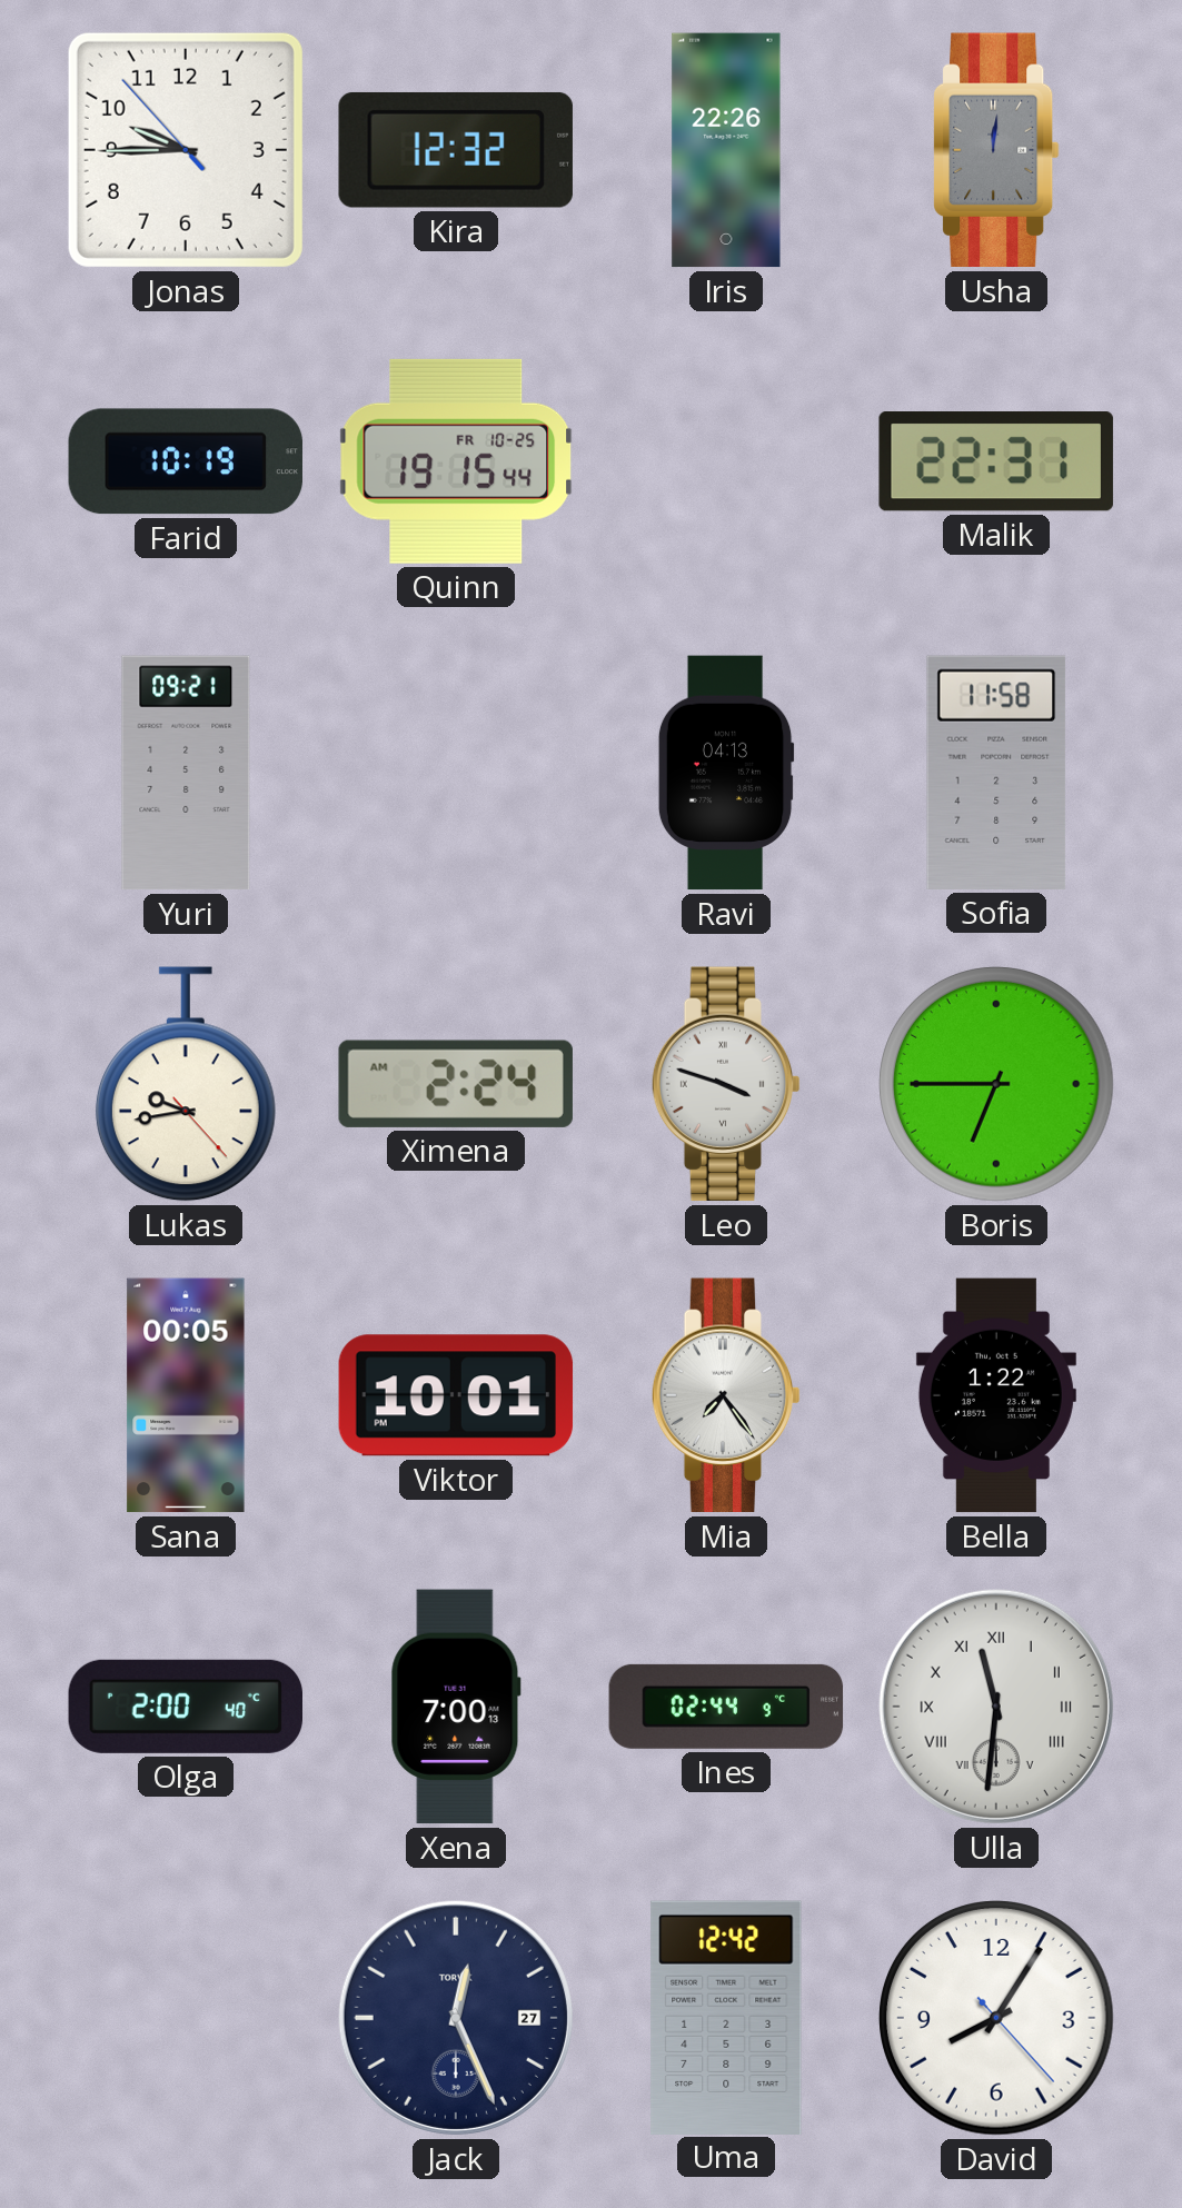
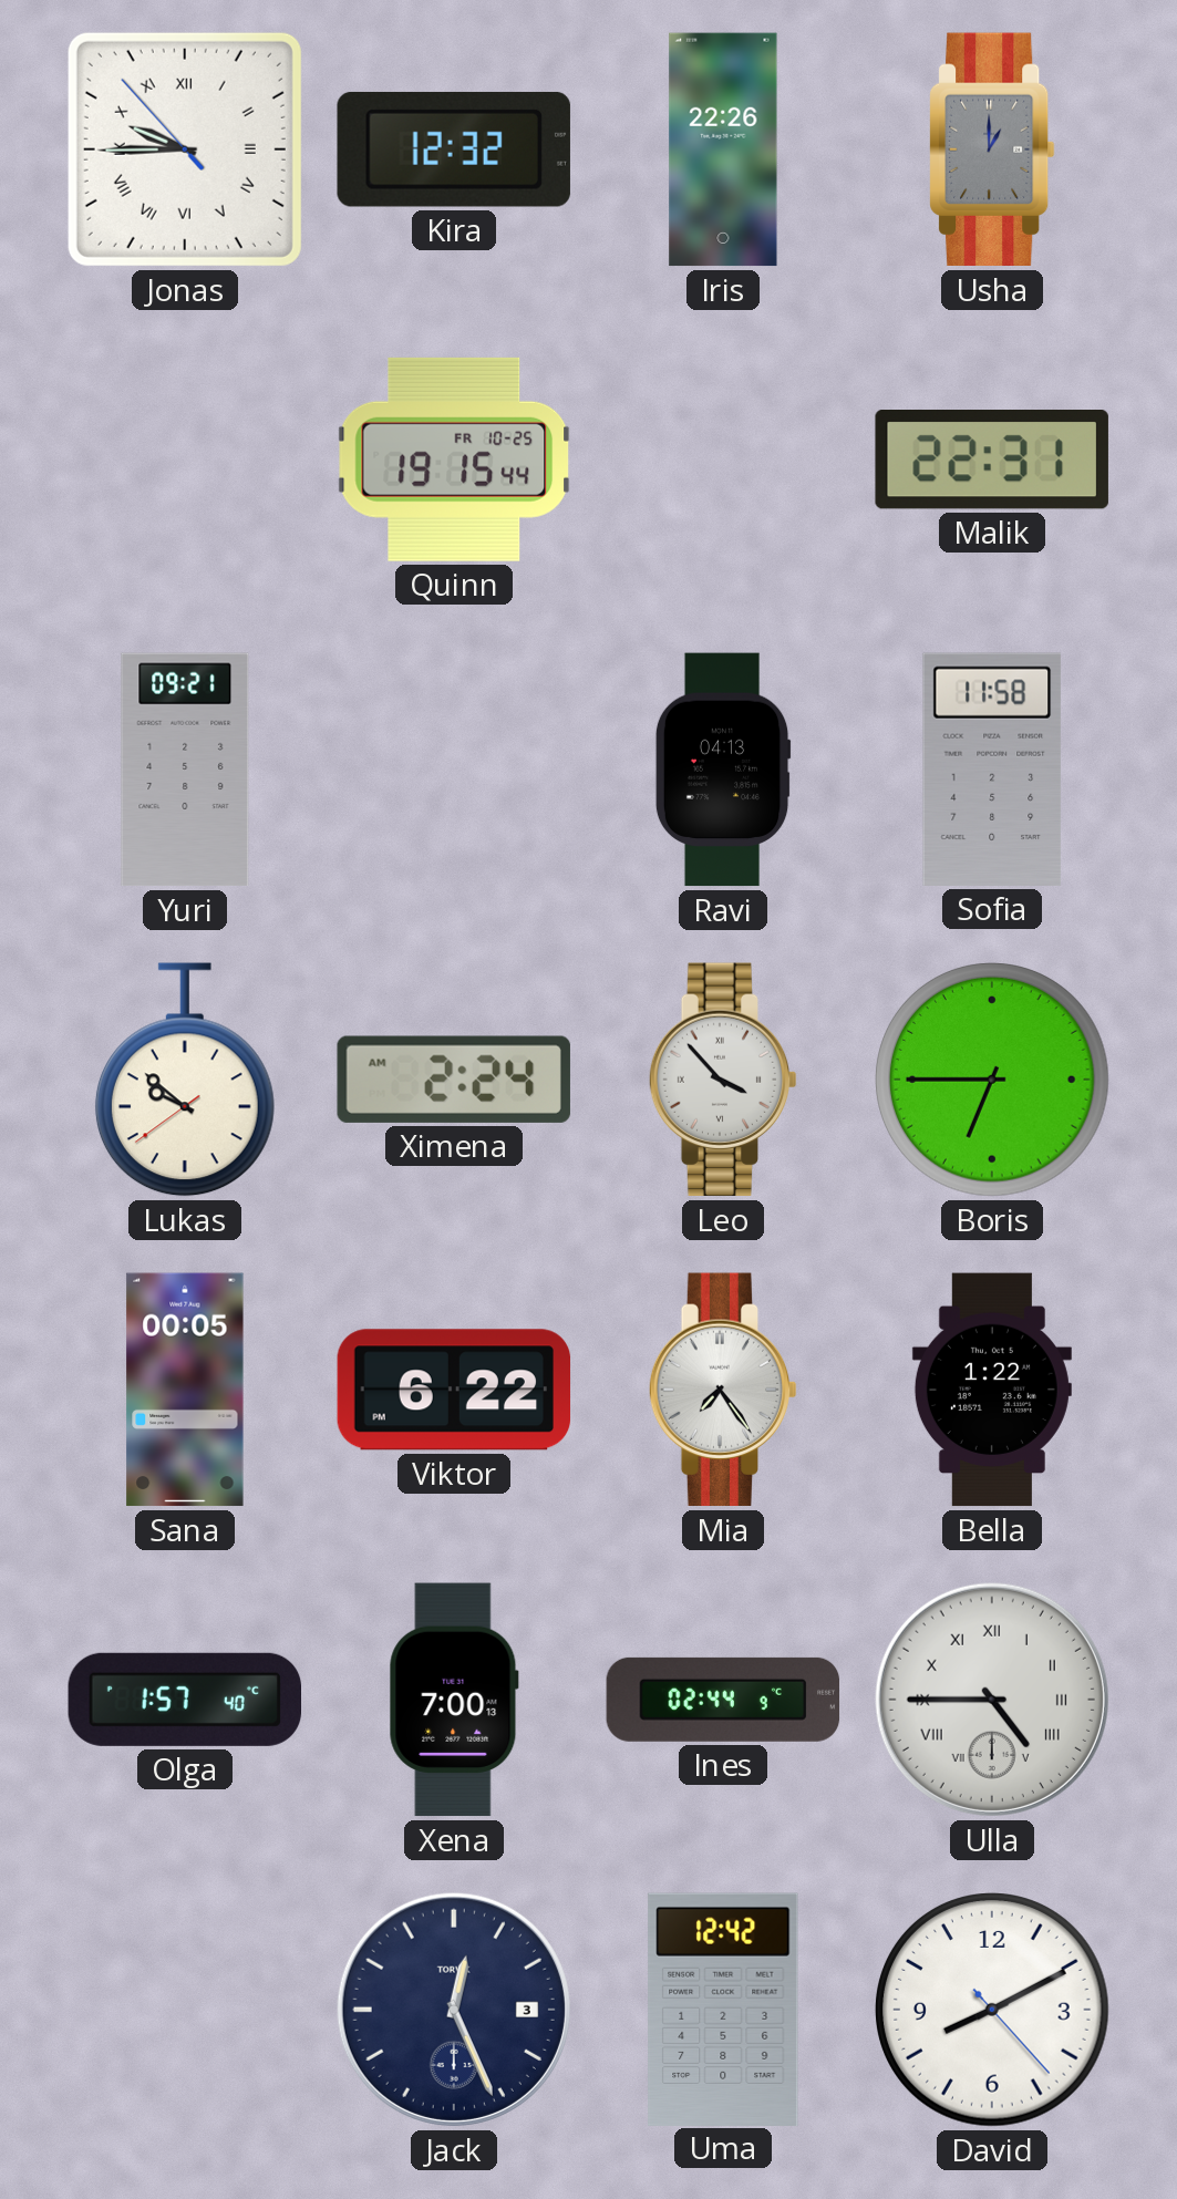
Jonas numerals: Arabic -> Roman (185, 149)
Usha: 12:01 -> 1:00 (993, 149)
Farid: 10:19 -> none (185, 461)
Lukas: 9:43 -> 9:51 (185, 1080)
Leo: 3:48 -> 3:53 (723, 1080)
Viktor: 10:01 -> 6:22 (454, 1390)
Olga: 2:00 -> 1:57 (184, 1700)
Ulla: 11:31 -> 4:45 (992, 1700)
Jack date: 27 -> 3 (454, 2010)
David: 8:05 -> 8:10 (993, 2011)
